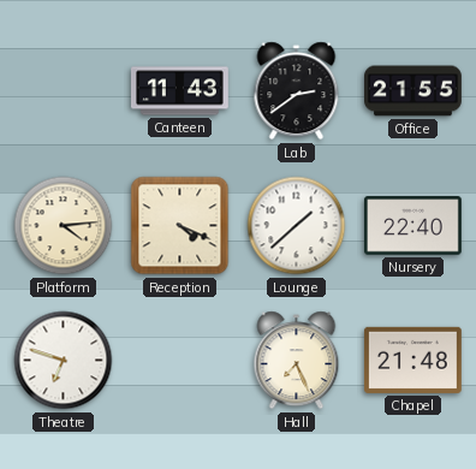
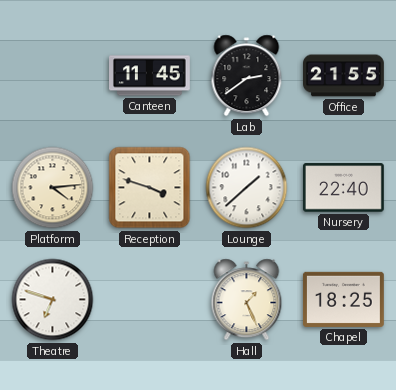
Canteen: 11:43 -> 11:45 (150, 76)
Reception: 4:19 -> 3:48 (150, 188)
Hall: 7:26 -> 1:26 (247, 300)
Chapel: 21:48 -> 18:25 (343, 299)
